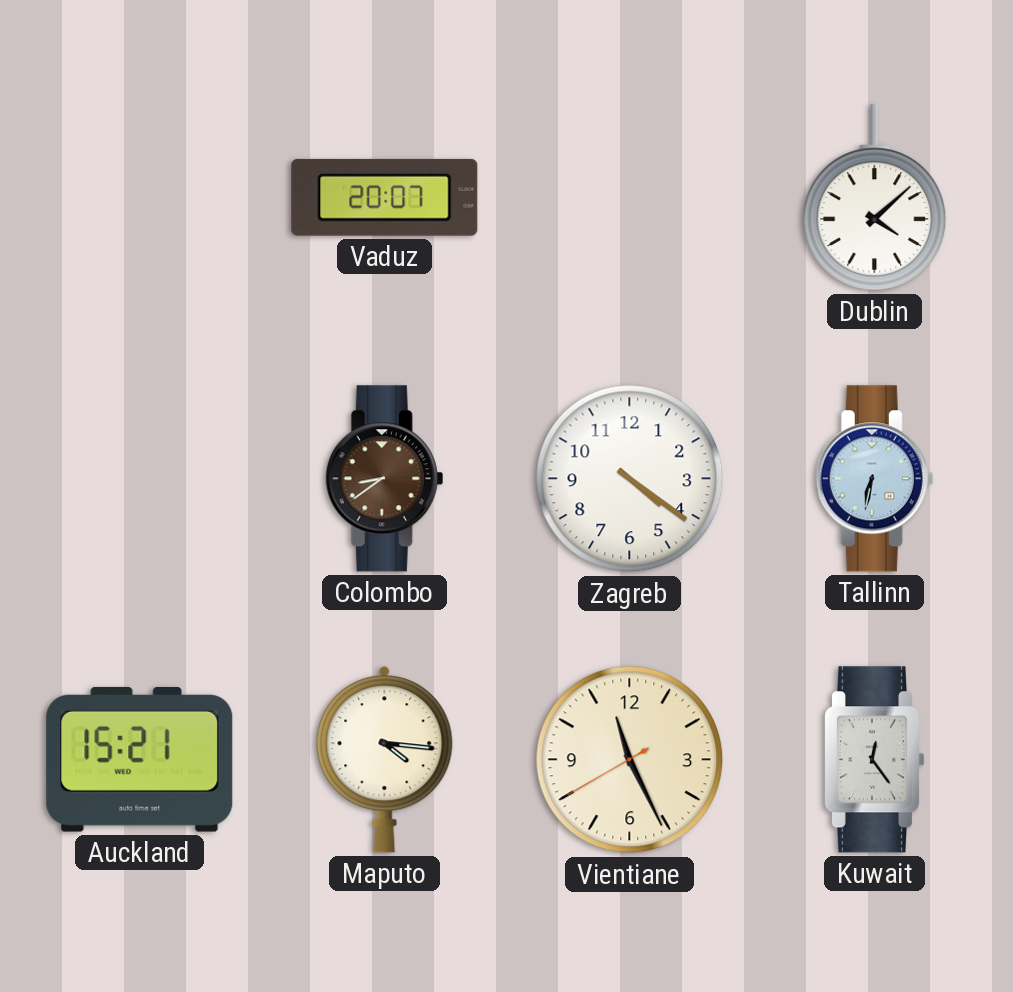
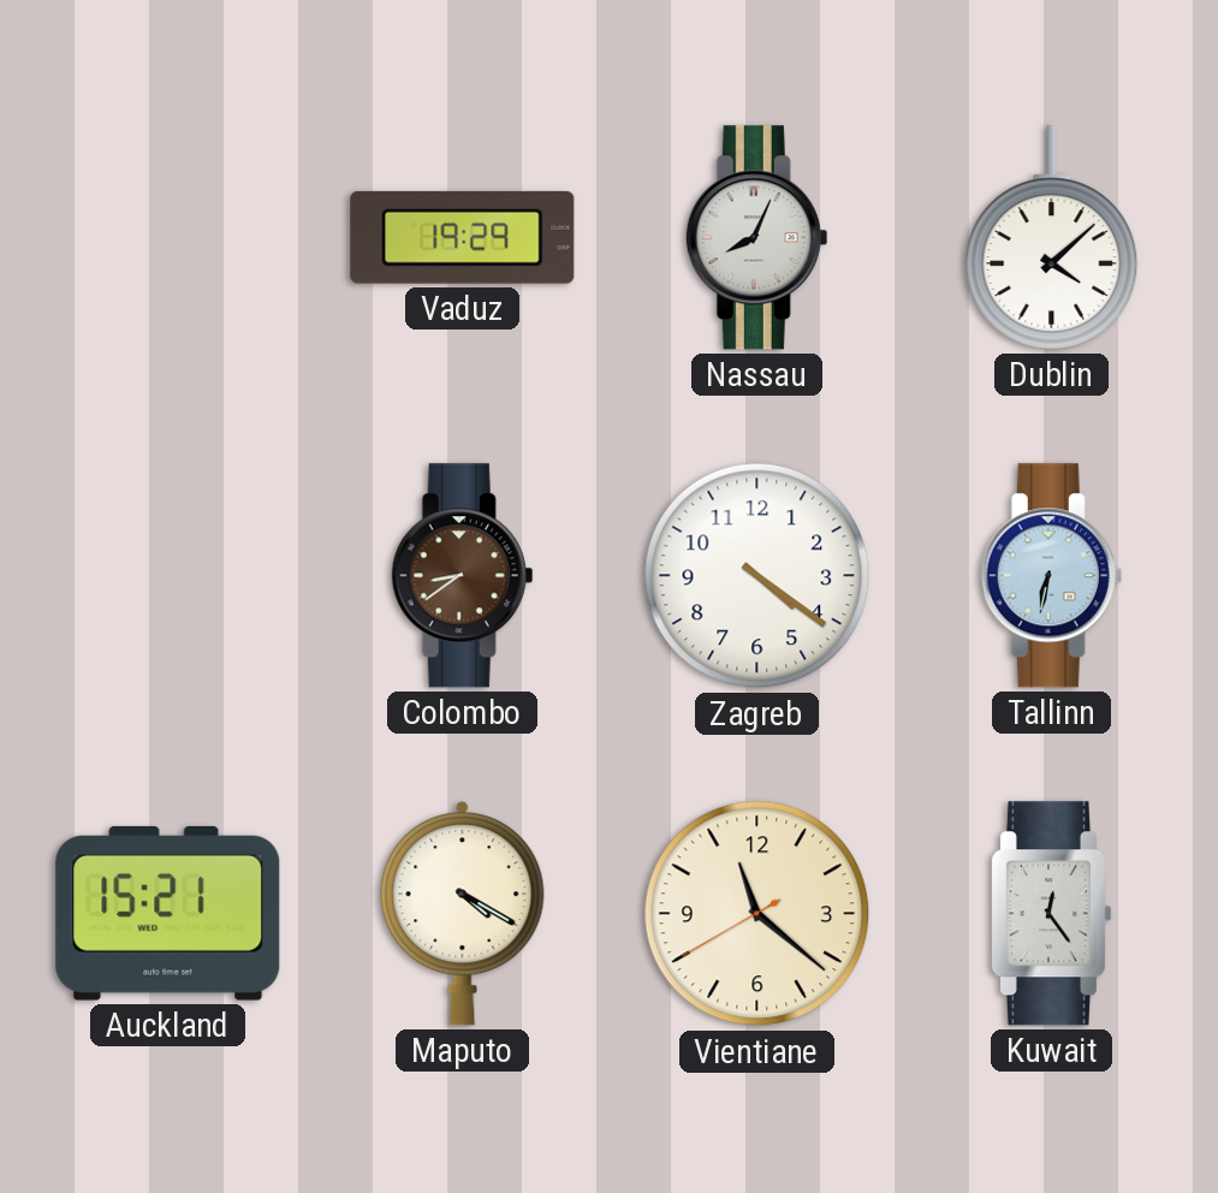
Vaduz: 20:07 -> 19:29 (463, 237)
Nassau: none -> 8:04 (757, 238)
Maputo: 4:16 -> 4:20 (463, 914)
Vientiane: 11:25 -> 11:21 (757, 914)
